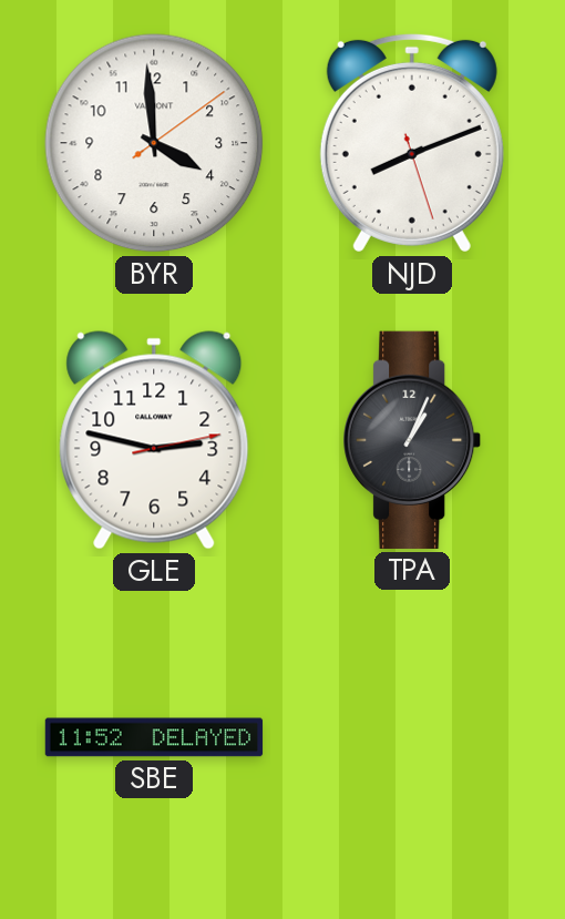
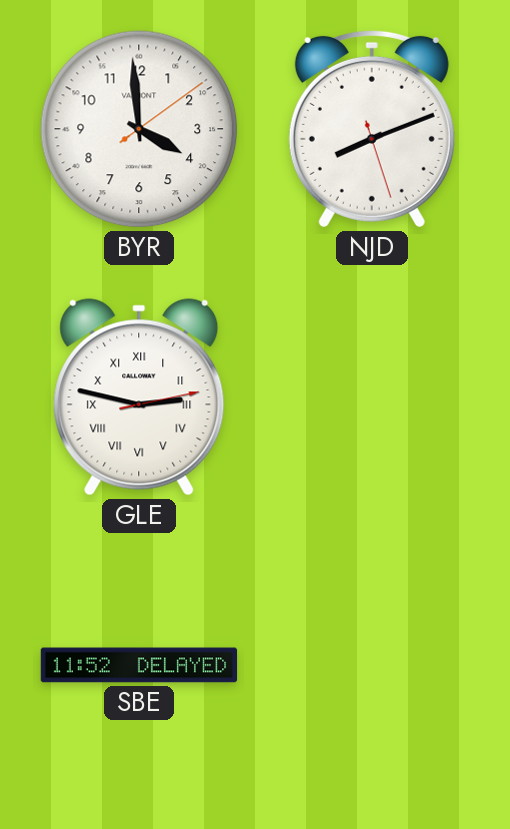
GLE numerals: Arabic -> Roman (139, 397)
TPA: 1:04 -> none (413, 440)
